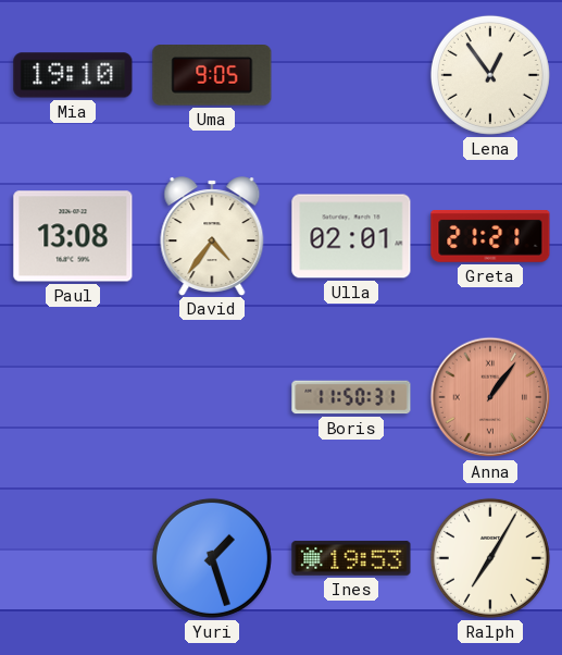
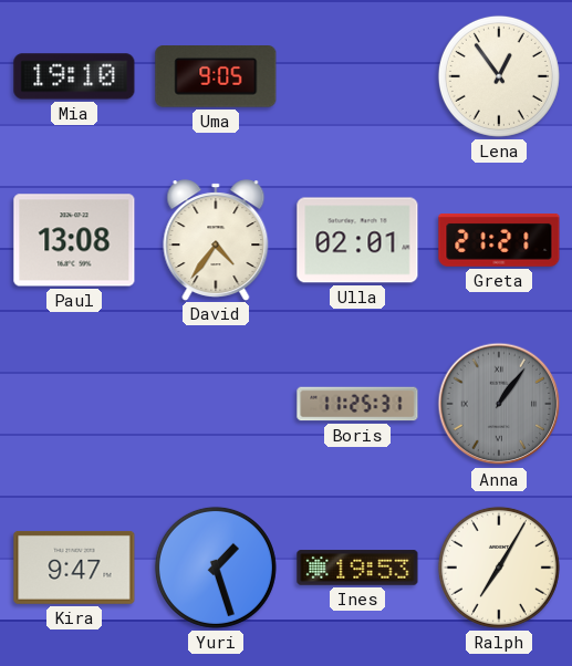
Boris: 11:50 -> 11:25 (357, 404)
Anna dial: salmon -> grey (499, 404)
Kira: none -> 9:47 (74, 568)
